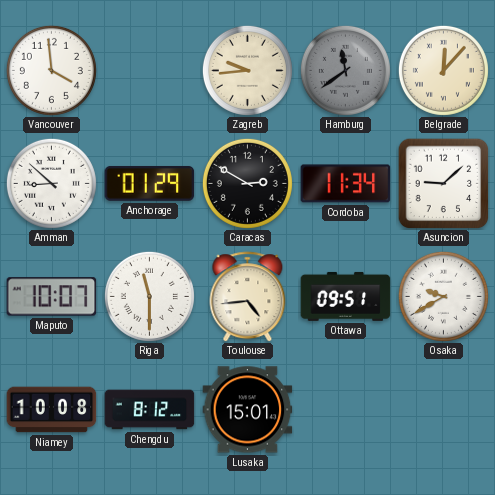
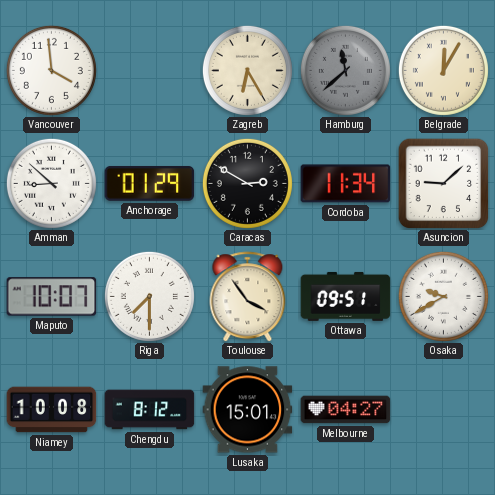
Zagreb: 9:44 -> 6:25 (247, 70)
Hamburg: 11:39 -> 11:38 (345, 70)
Belgrade: 12:07 -> 12:05 (443, 70)
Riga: 11:30 -> 7:30 (149, 296)
Toulouse: 4:44 -> 3:54 (248, 297)
Melbourne: none -> 04:27 (346, 410)
